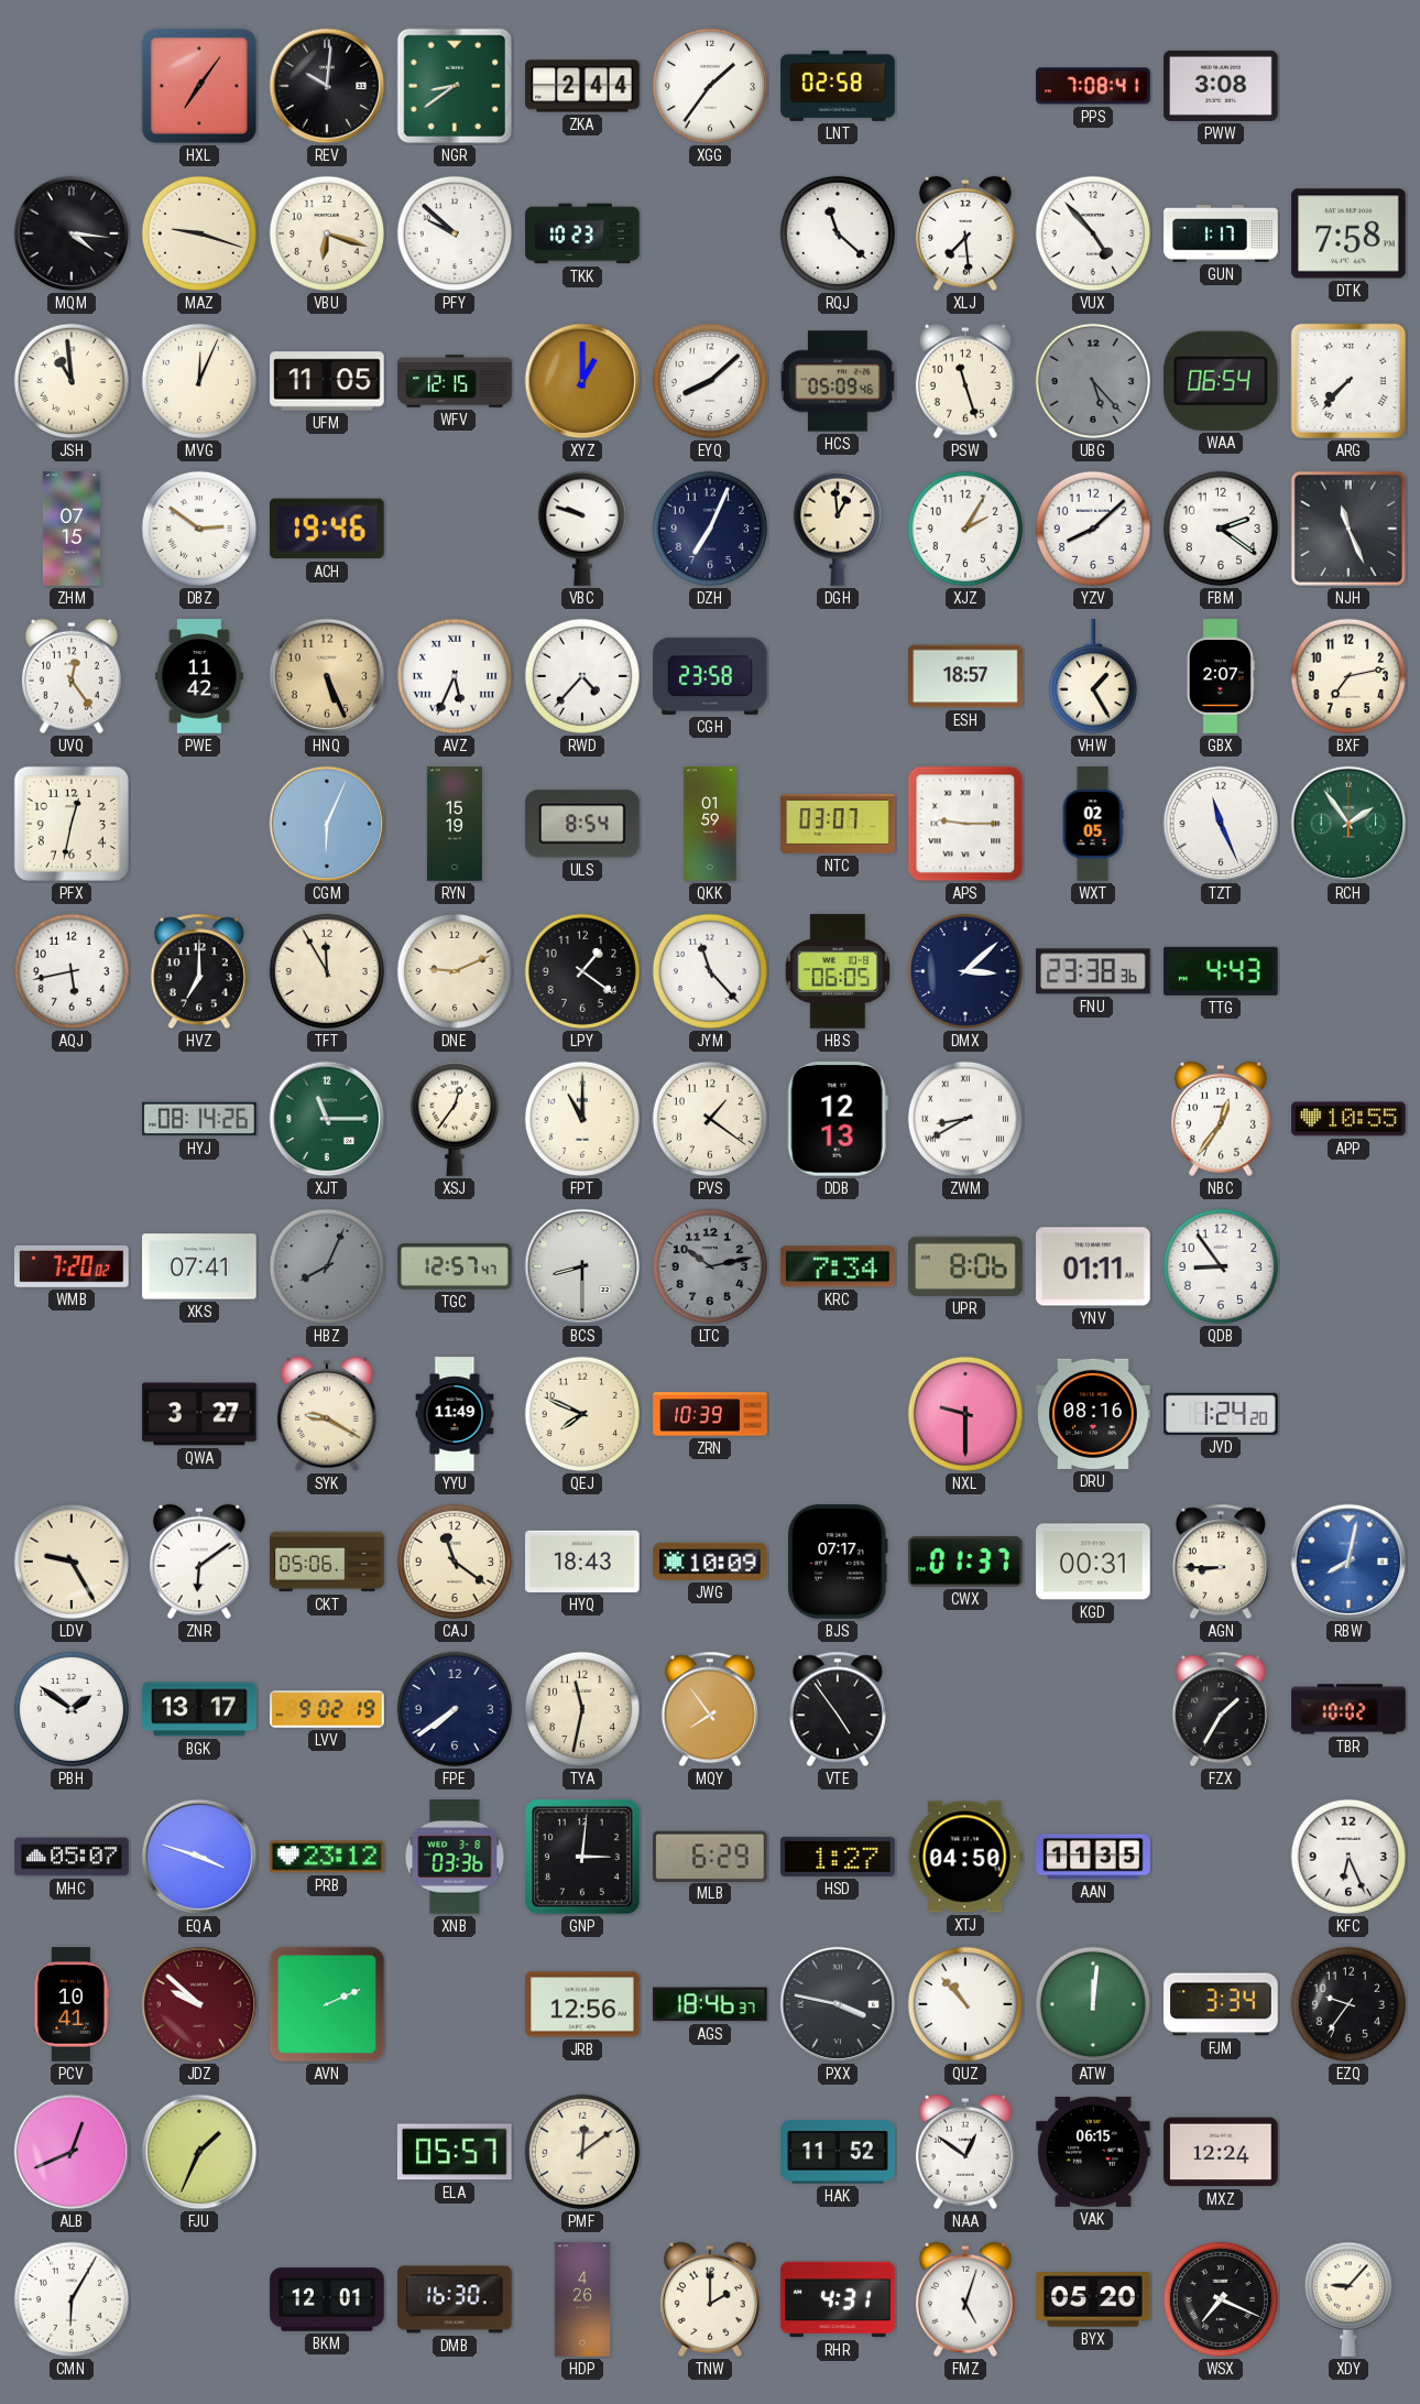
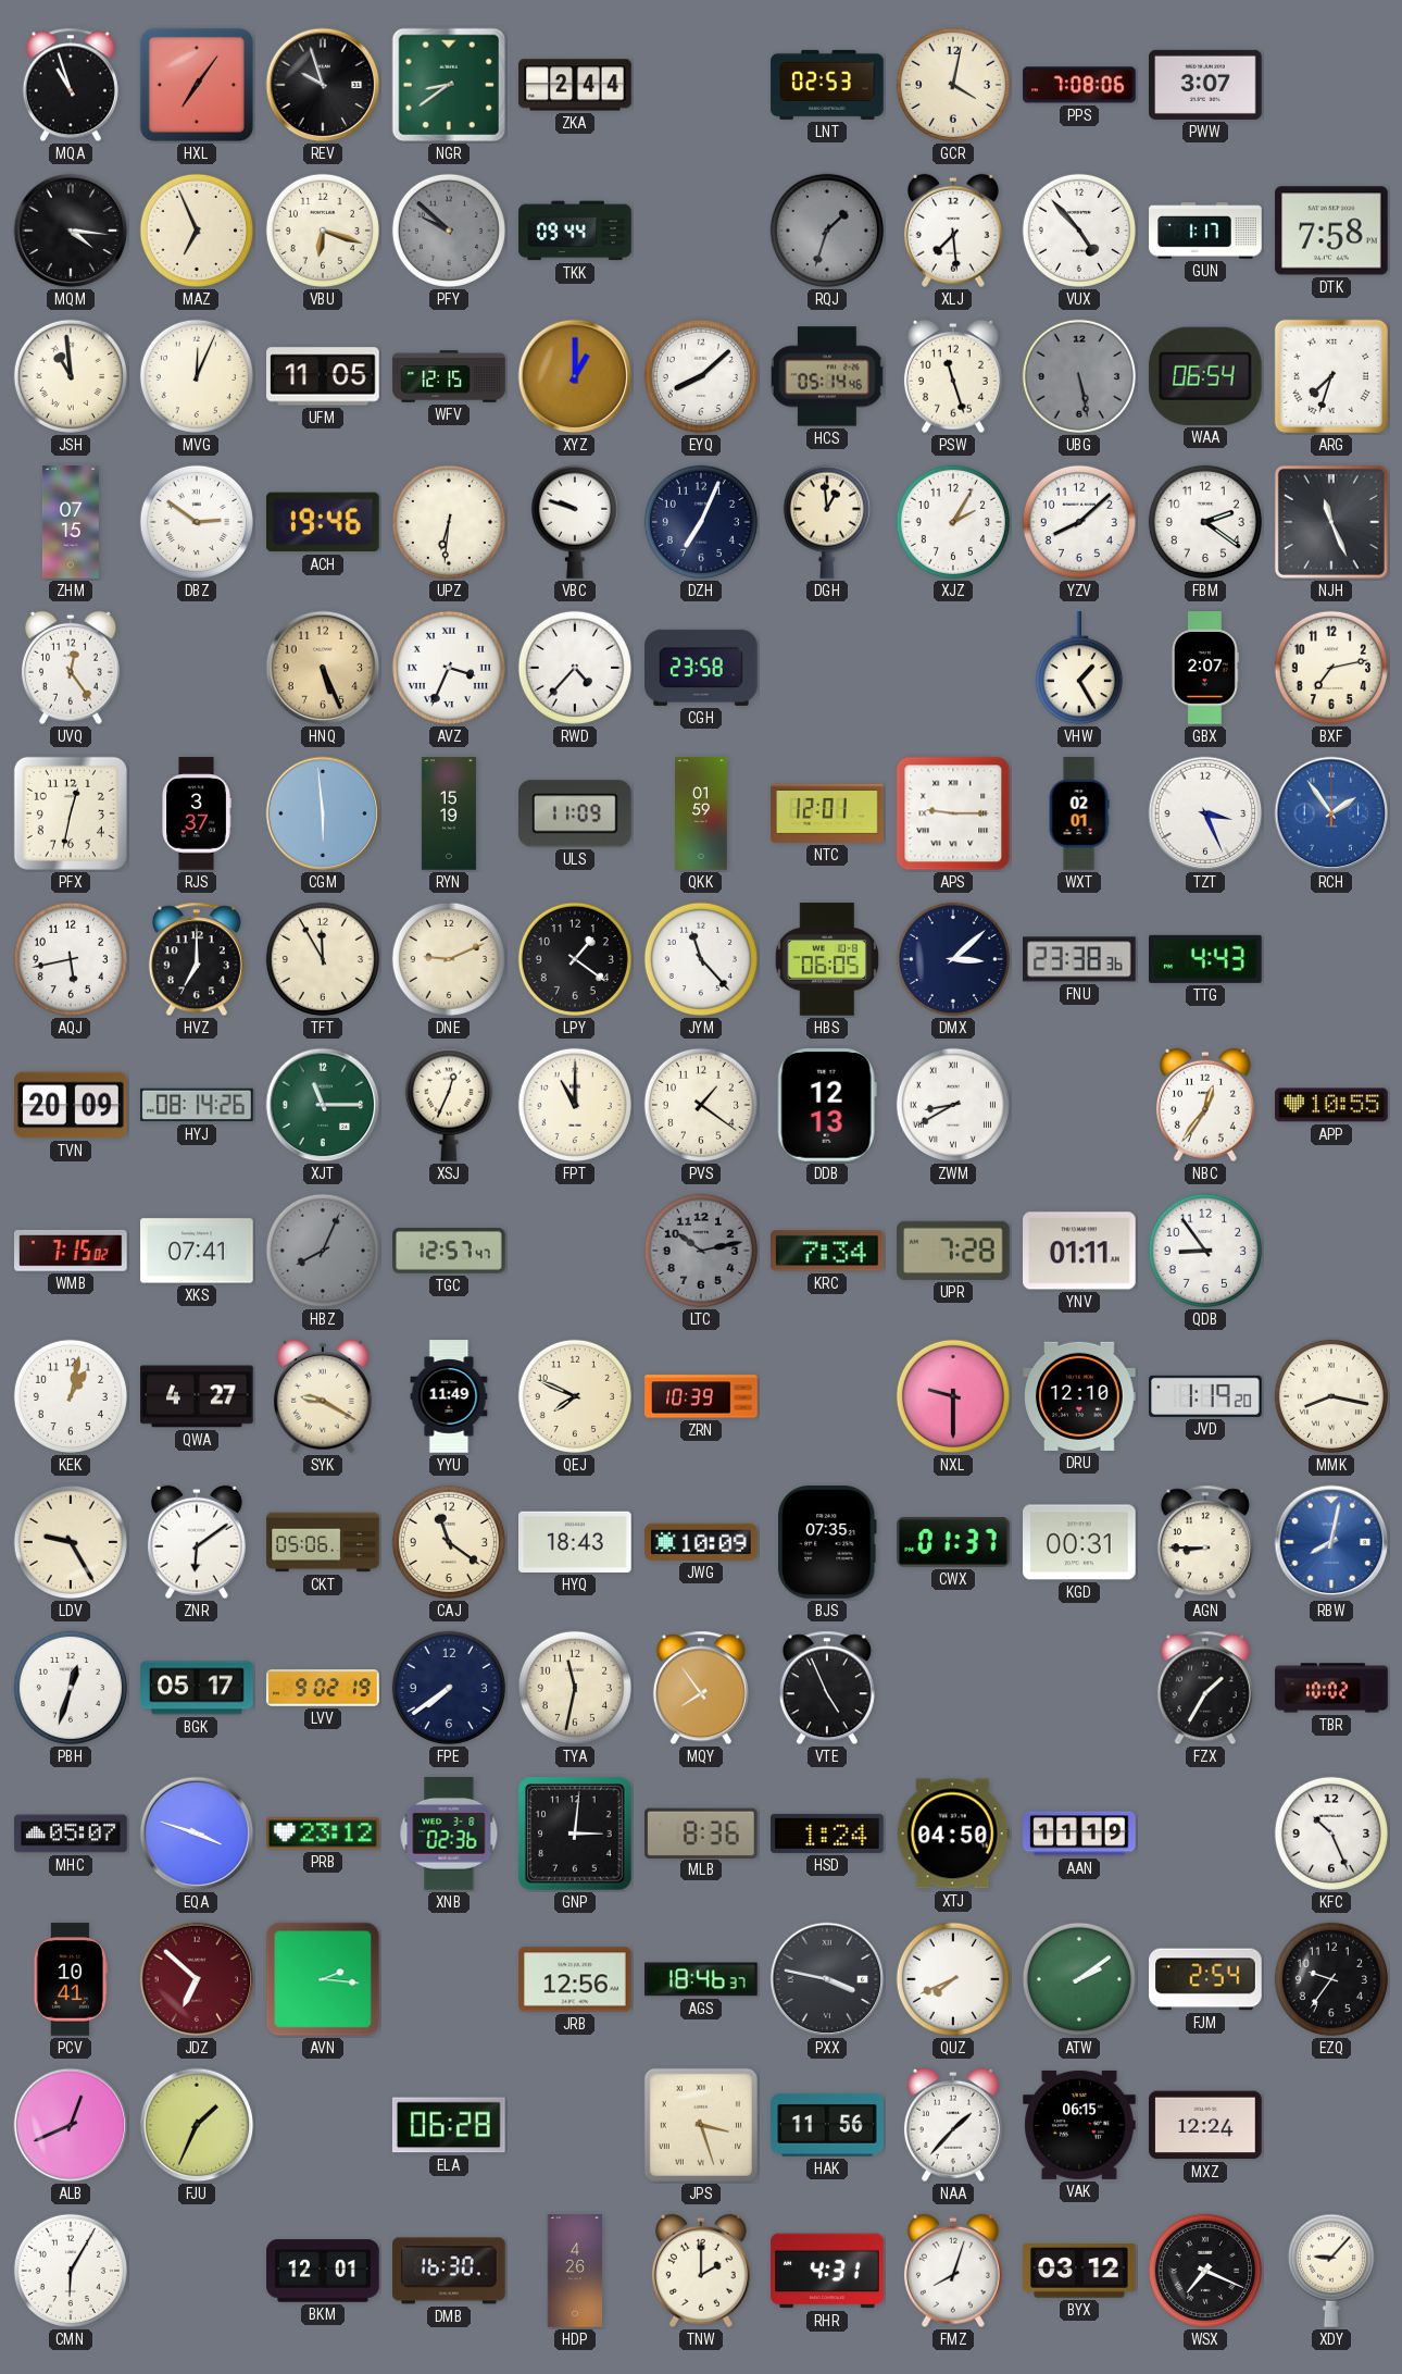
MQA: none -> 10:57 (71, 85)
REV: 10:01 -> 9:57 (323, 85)
XGG: 1:36 -> none (710, 86)
LNT: 02:58 -> 02:53 (827, 85)
GCR: none -> 4:02 (953, 85)
PPS: 7:08:41 -> 7:08:06 (1079, 85)
PWW: 3:08 -> 3:07 (1205, 85)
MAZ: 9:18 -> 6:56 (197, 231)
PFY dial: white -> grey (449, 231)
TKK: 10:23 -> 09:44 (575, 231)
RQJ: 11:22 -> 1:33 (827, 231)
RQJ dial: white -> grey (827, 231)
HCS: 05:09 -> 05:14 (827, 376)
UBG: 5:23 -> 5:28 (1079, 376)
ARG: 7:37 -> 7:33 (1331, 376)
UPZ: none -> 6:31 (449, 522)
PWE: 11:42 -> none (199, 676)
AVZ: 5:34 -> 3:34 (449, 668)
ESH: 18:57 -> none (965, 676)
RJS: none -> 3:37 (197, 813)
CGM: 6:04 -> 5:59 (323, 813)
ULS: 8:54 -> 11:09 (576, 813)
NTC: 03:07 -> 12:01 (827, 813)
WXT: 02:05 -> 02:01 (1079, 813)
TZT: 11:26 -> 3:26 (1205, 813)
RCH dial: green -> blue (1331, 813)
TVN: none -> 20:09 (71, 1105)
XSJ: 12:36 -> 12:34 (449, 1105)
WMB: 7:20 -> 7:15 (72, 1251)
BCS: 8:30 -> none (582, 1266)
UPR: 8:06 -> 7:28 (953, 1251)
KEK: none -> 1:02 (71, 1396)
QWA: 3:27 -> 4:27 (197, 1396)
DRU: 08:16 -> 12:10 (1079, 1396)
JVD: 1:24 -> 1:19 (1205, 1396)
MMK: none -> 8:17 (1331, 1396)
BJS: 07:17 -> 07:35 (828, 1542)
PBH: 1:51 -> 12:33 (71, 1688)
BGK: 13:17 -> 05:17 (197, 1688)
VTE: 4:54 -> 4:56 (827, 1688)
XNB: 03:36 -> 02:36 (449, 1834)
MLB: 6:29 -> 8:36 (702, 1832)
HSD: 1:27 -> 1:24 (827, 1834)
AAN: 11:35 -> 11:19 (1079, 1834)
KFC: 6:26 -> 10:26 (1331, 1834)
JDZ: 9:52 -> 6:52 (197, 1979)
AVN: 2:11 -> 2:16 (323, 1979)
QUZ: 10:53 -> 7:41 (953, 1979)
ATW: 12:01 -> 2:09 (1079, 1979)
FJM: 3:34 -> 2:54 (1205, 1979)
ELA: 05:57 -> 06:28 (449, 2125)
PMF: 12:09 -> none (582, 2152)
JPS: none -> 3:27 (701, 2125)
HAK: 11:52 -> 11:56 (827, 2125)
NAA: 12:51 -> 1:37 (953, 2125)
FMZ: 5:03 -> 8:03 (953, 2271)
BYX: 05:20 -> 03:12 (1079, 2271)
